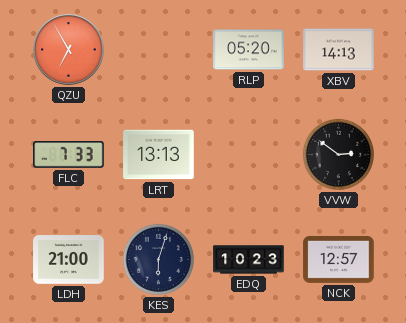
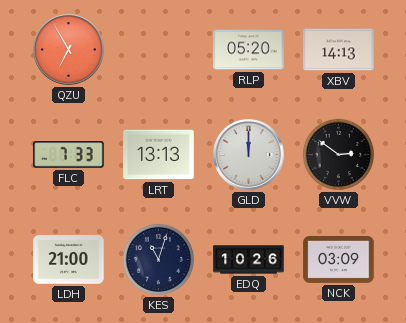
GLD: none -> 12:00 (249, 155)
KES: 6:03 -> 11:03 (158, 259)
EDQ: 10:23 -> 10:26 (249, 260)
NCK: 12:57 -> 03:09 (339, 259)
